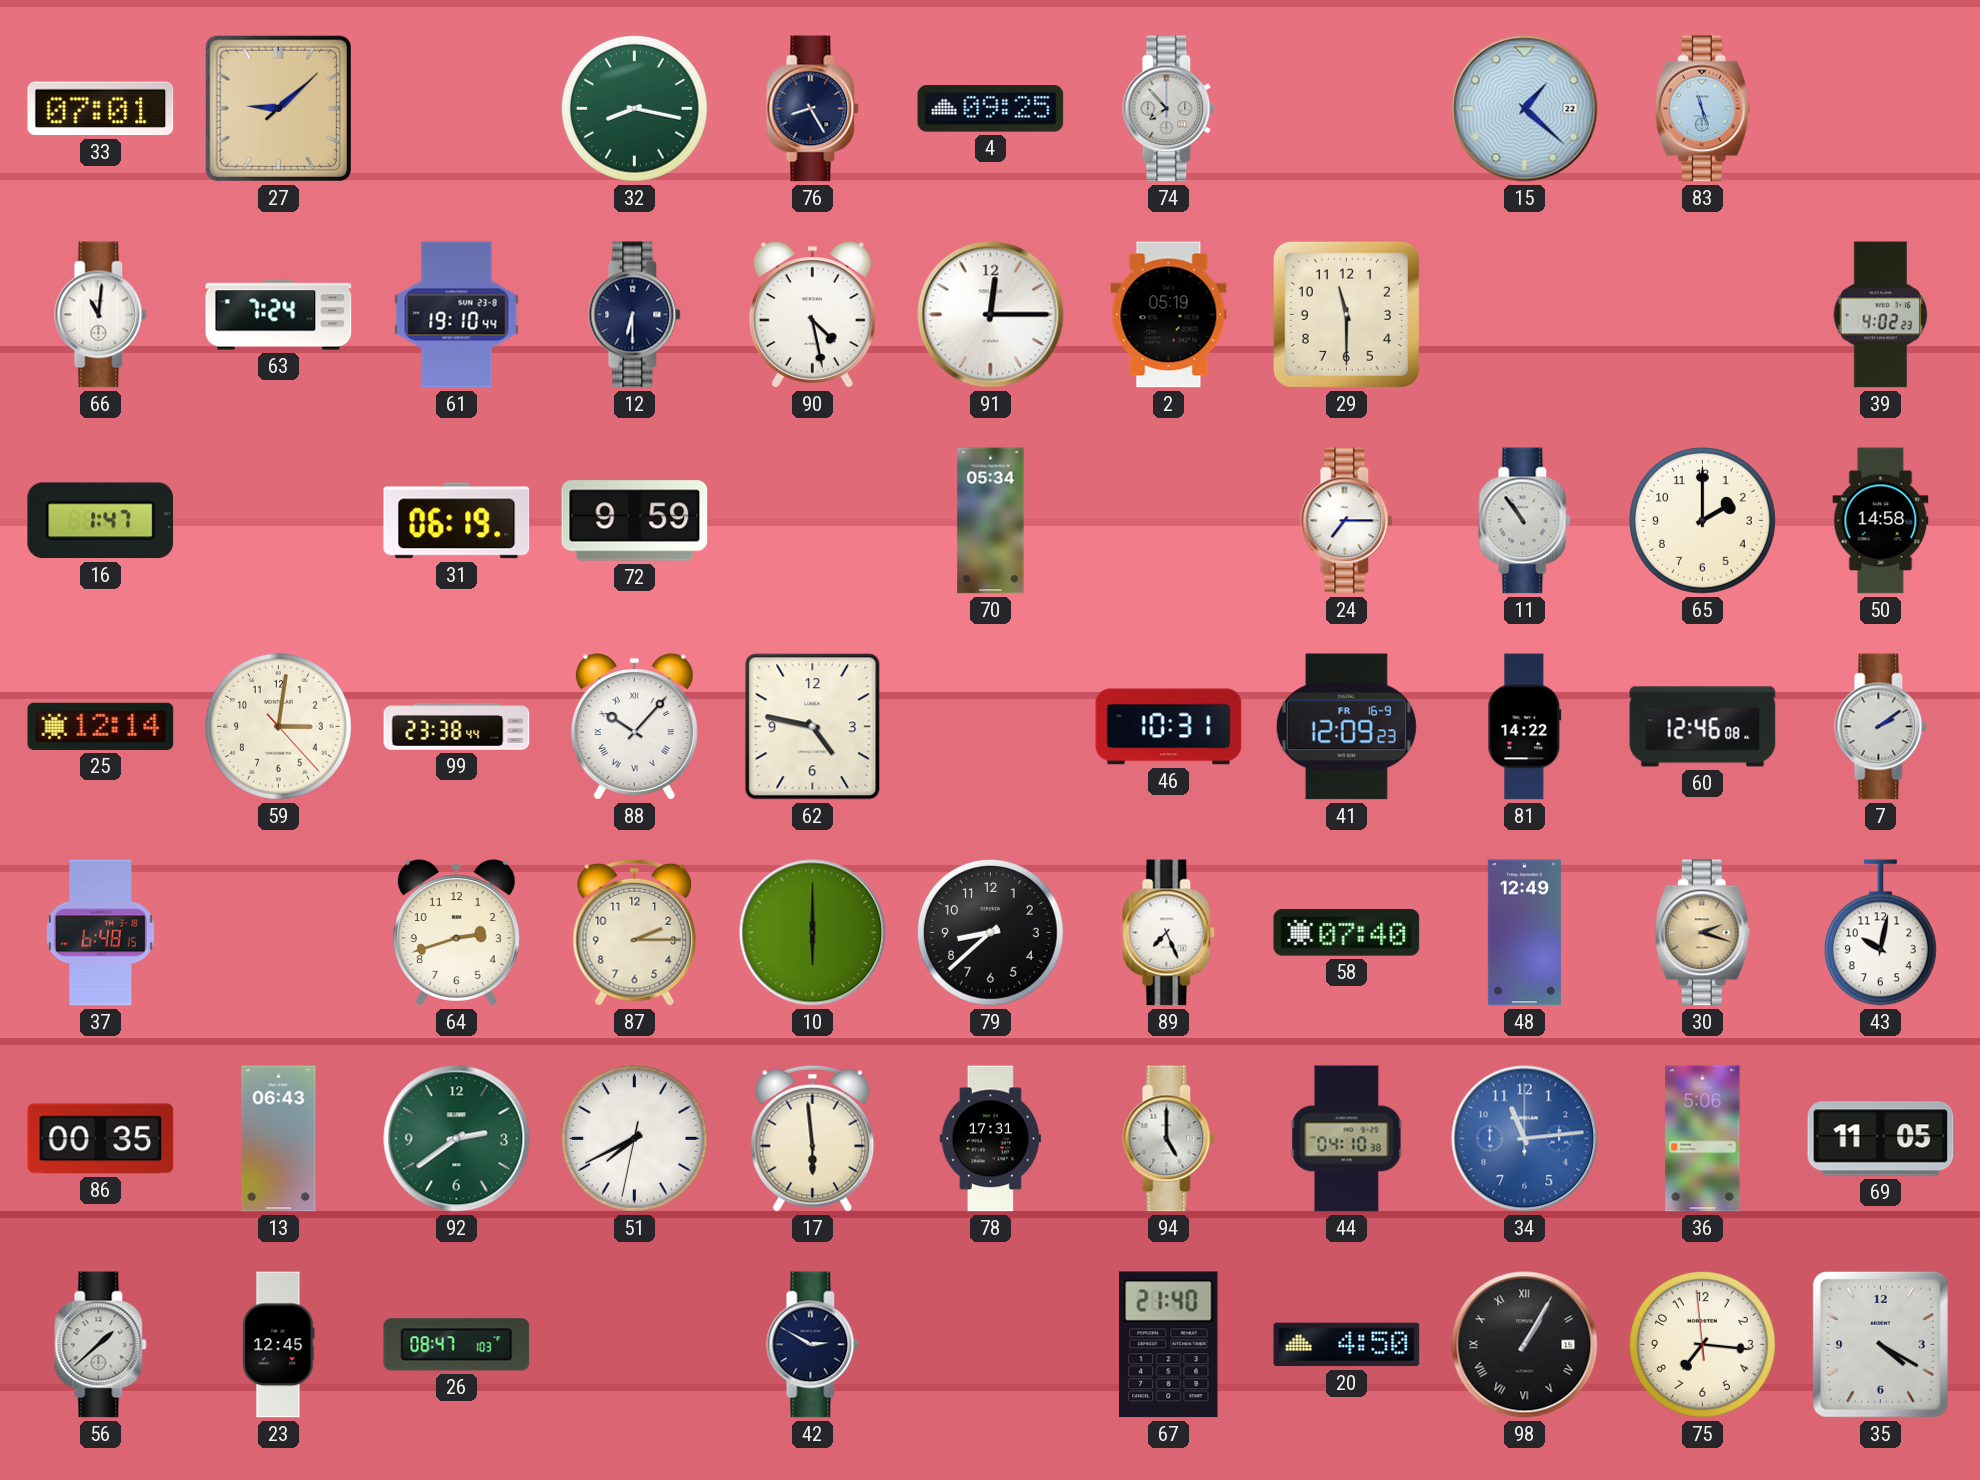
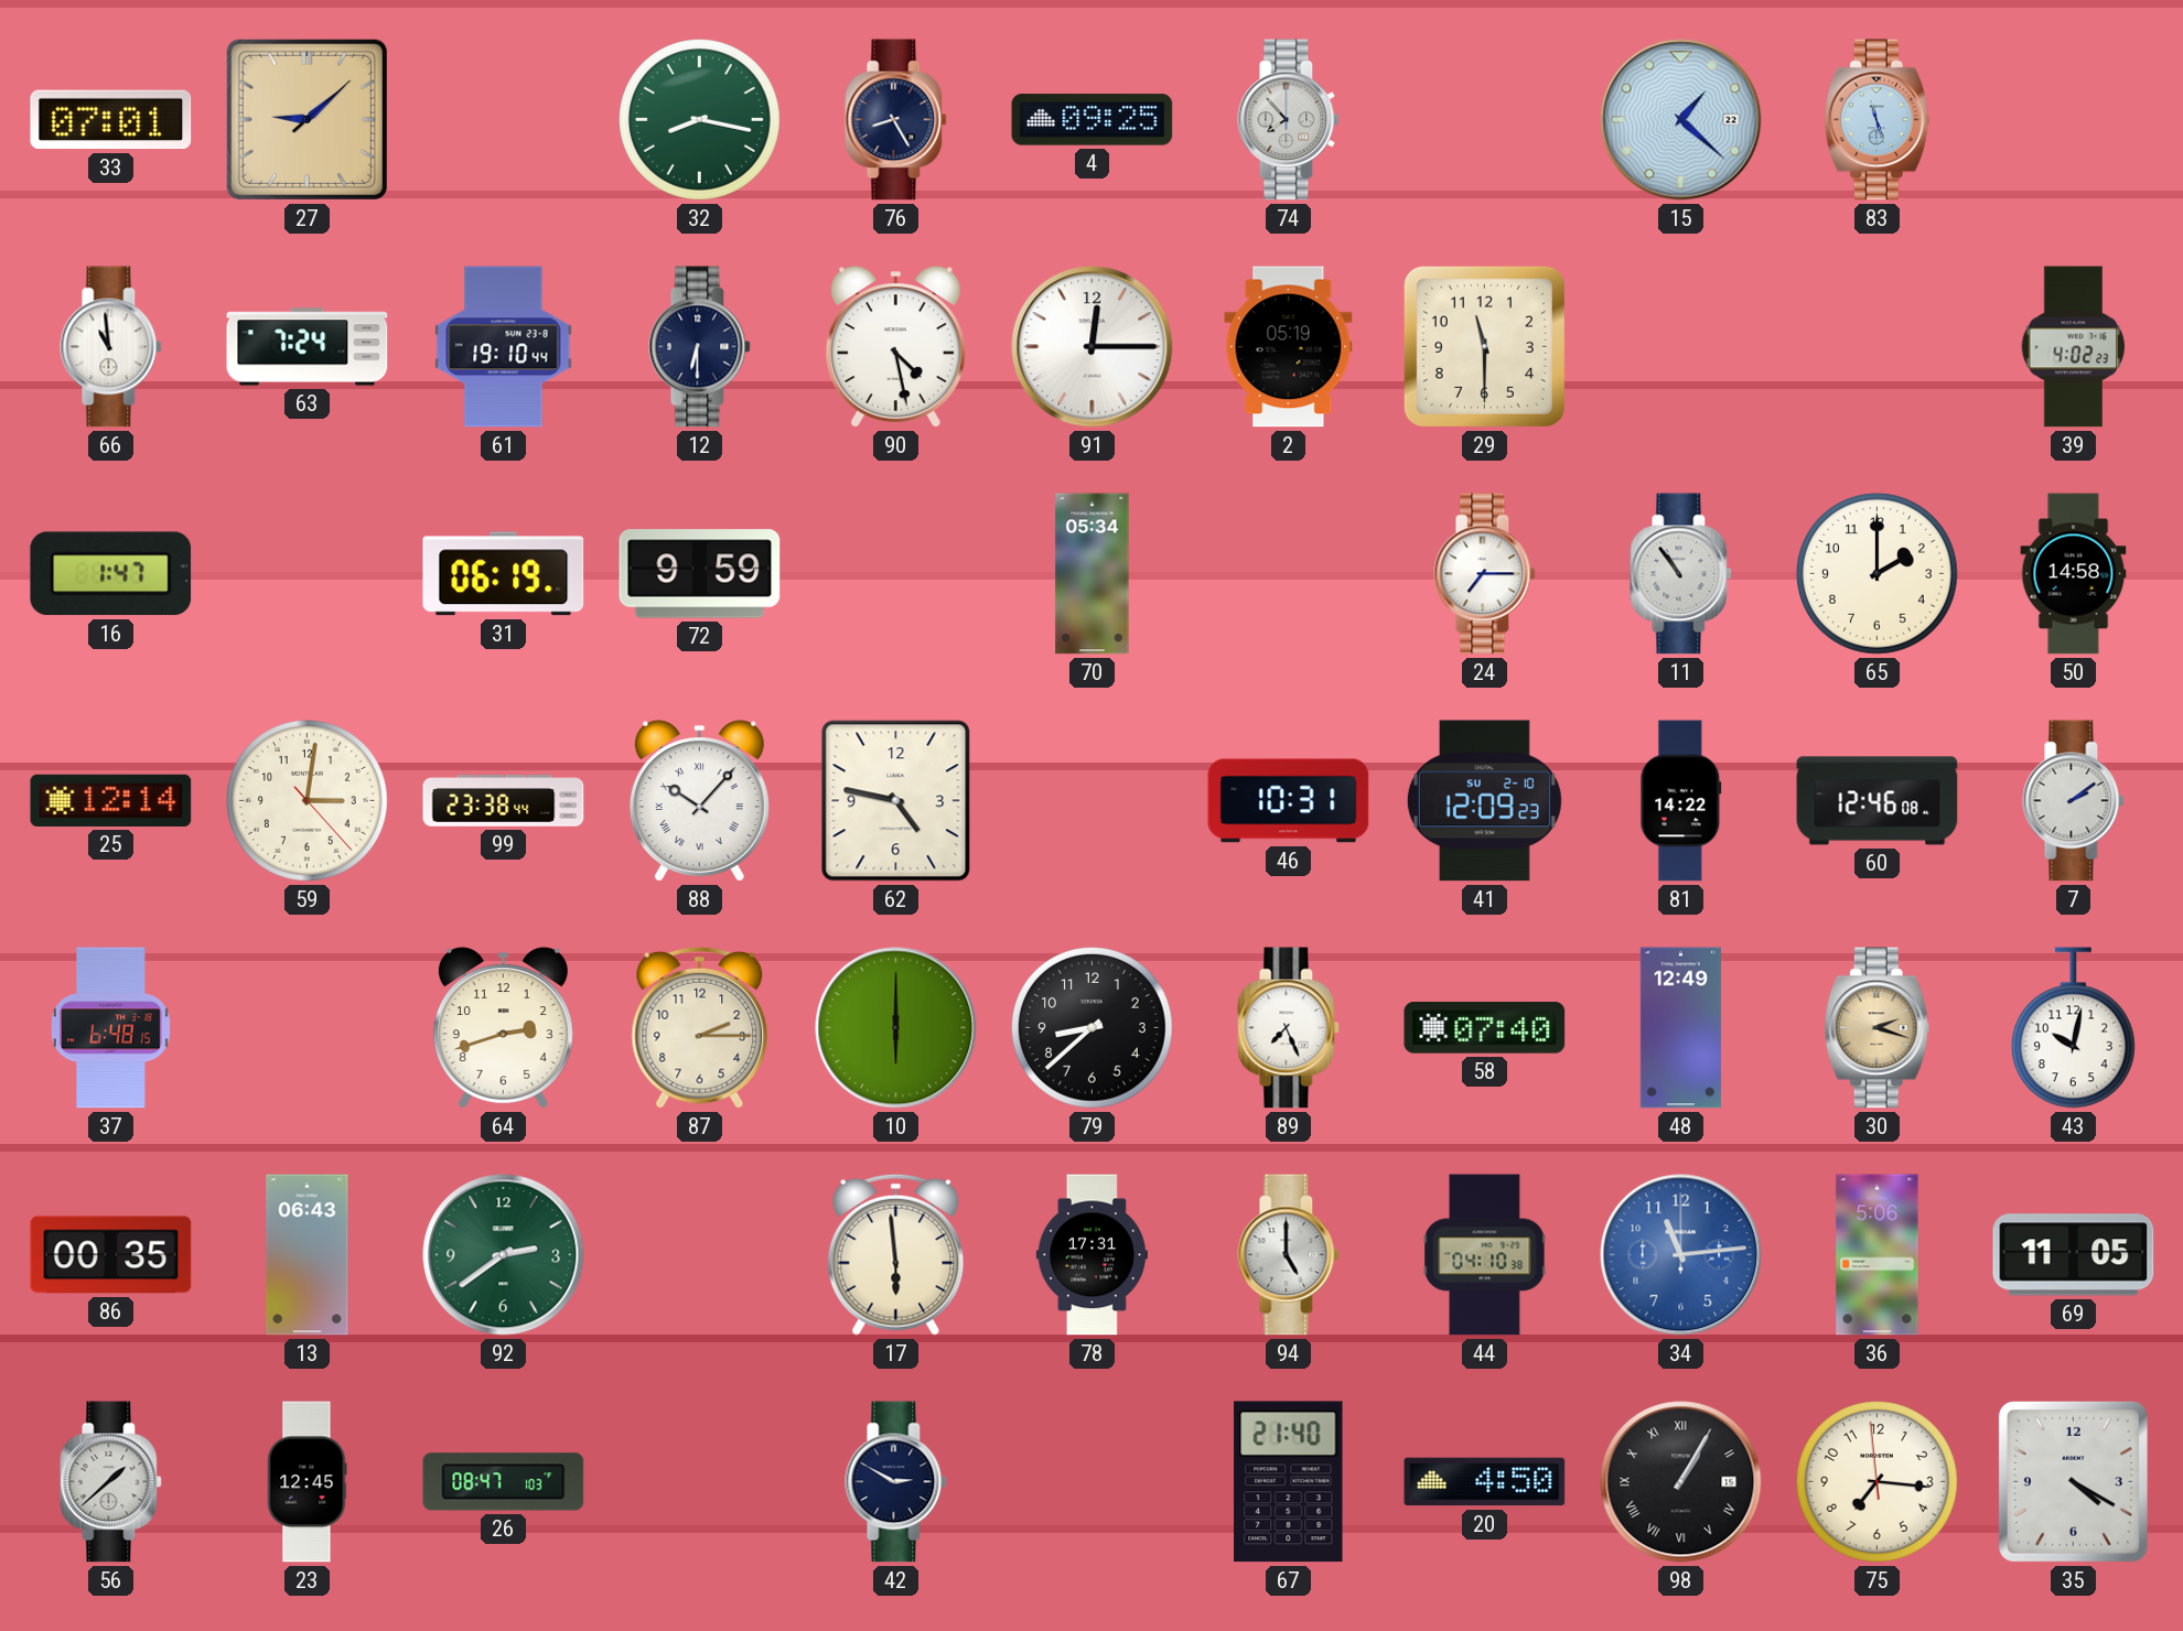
66: 11:01 -> 10:59 (111, 347)
41 date: FR 16-9 -> SU 2-10 (1484, 801)
51: 7:40 -> none (634, 1138)
